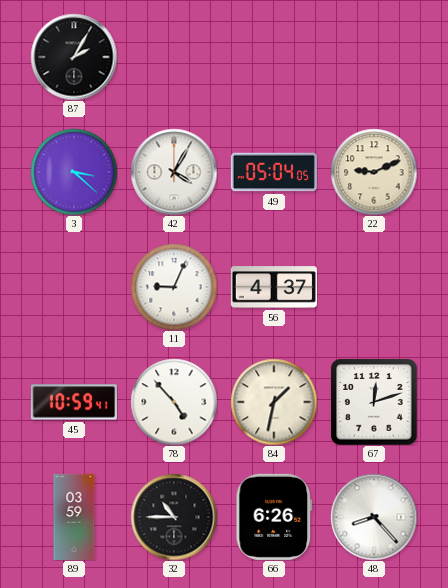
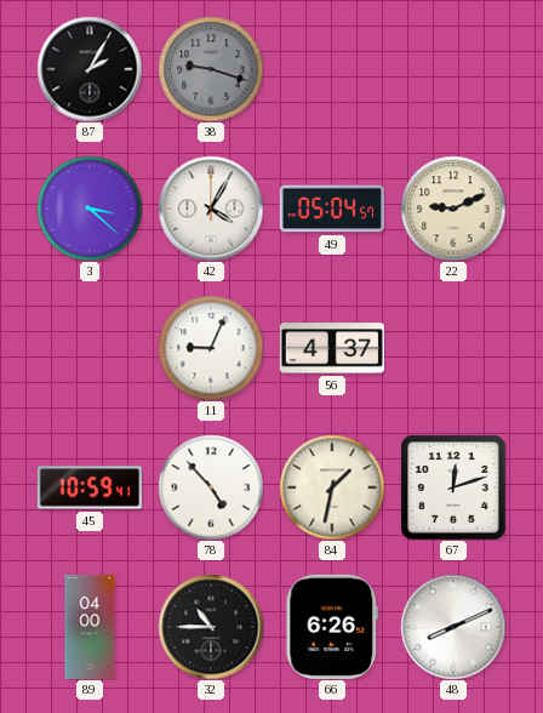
38: none -> 9:18 (211, 69)
49: 05:04:05 -> 05:04:57 (332, 209)
89: 03:59 -> 04:00 (90, 627)
48: 8:23 -> 8:11 (453, 627)
